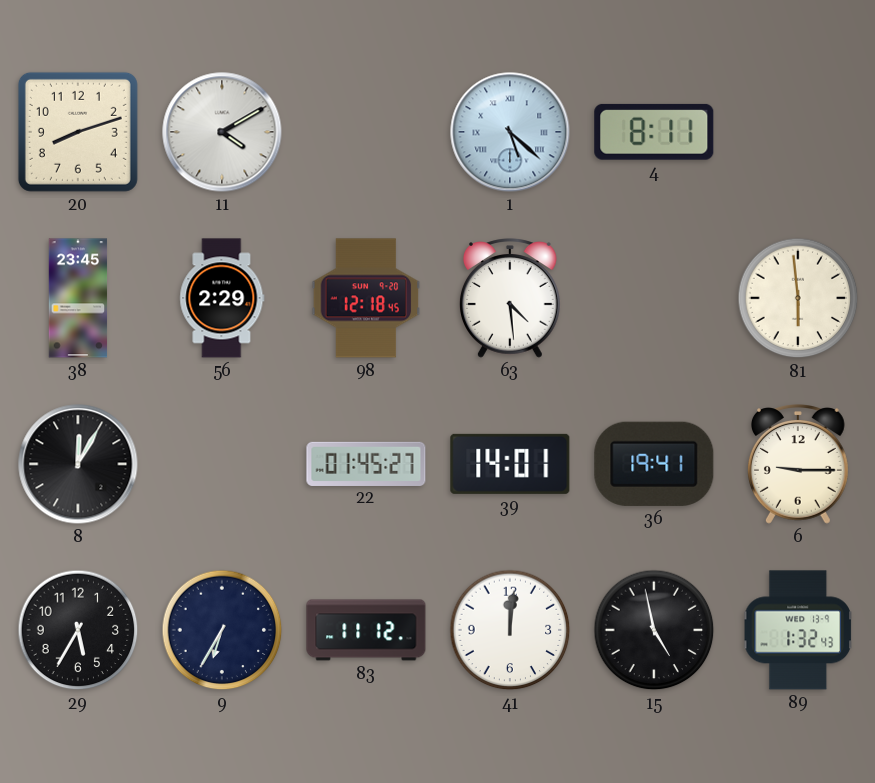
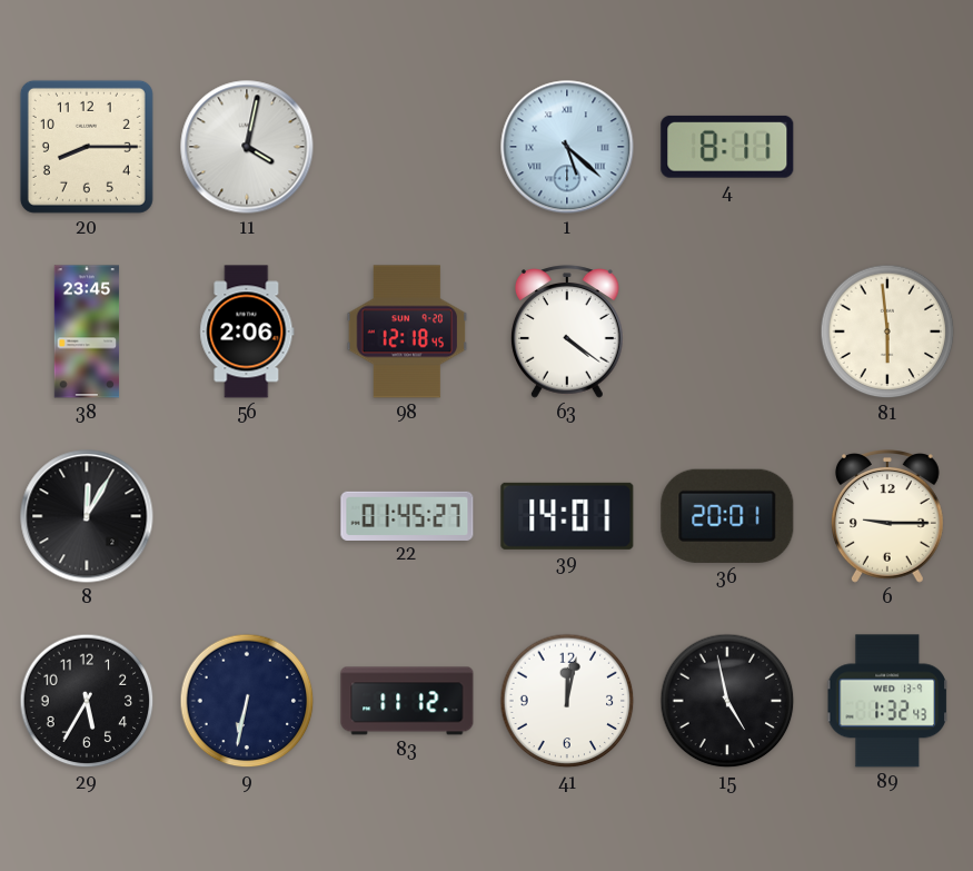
20: 8:12 -> 8:15 (87, 147)
11: 4:10 -> 4:02 (247, 147)
56: 2:29 -> 2:06 (247, 331)
63: 4:29 -> 4:21 (567, 331)
36: 19:41 -> 20:01 (727, 516)
9: 6:35 -> 6:32 (247, 701)
41: 12:01 -> 12:02 (567, 701)
